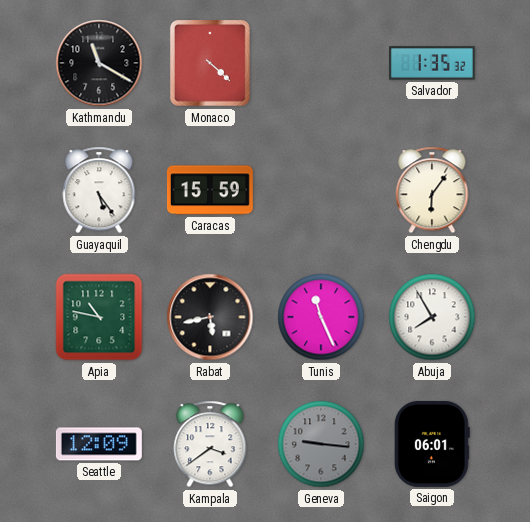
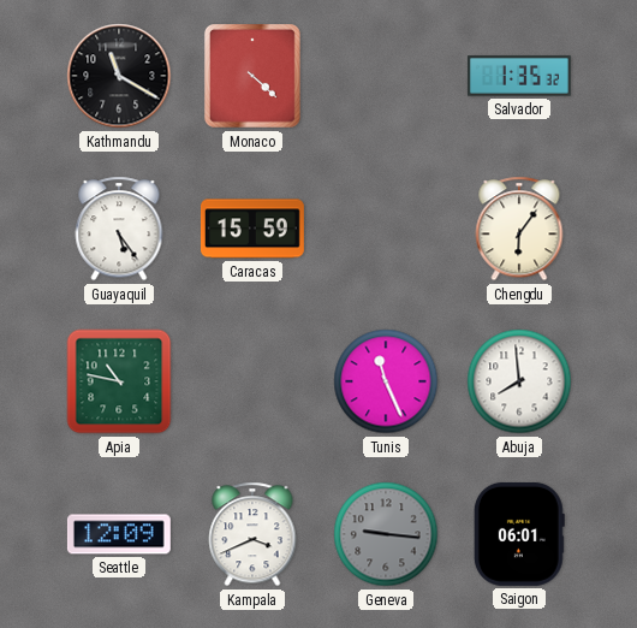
Rabat: 5:43 -> none (210, 317)
Abuja: 7:55 -> 7:59 (519, 381)
Kampala: 3:39 -> 3:41 (252, 534)
